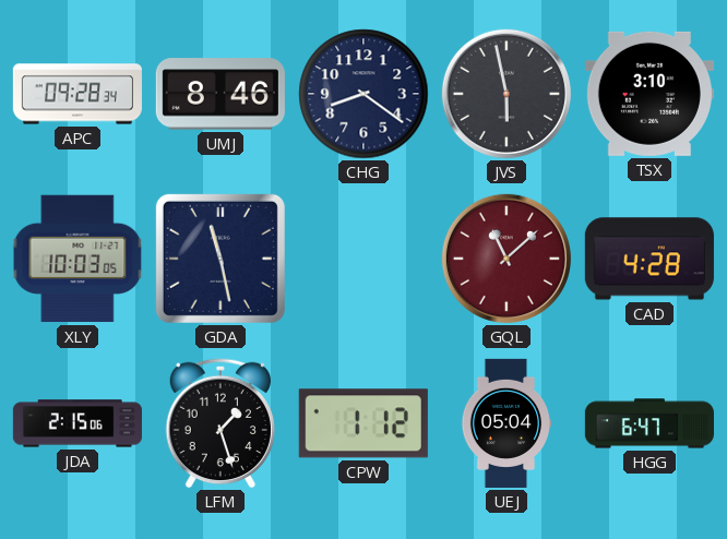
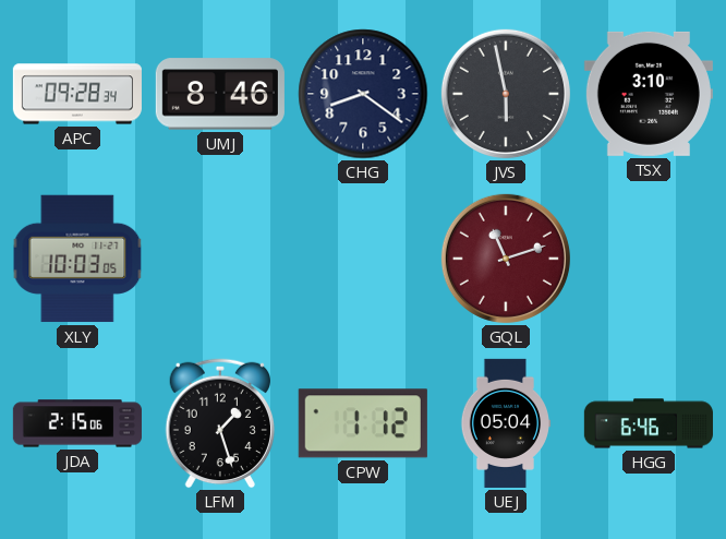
GDA: 11:28 -> none (221, 259)
GQL: 11:08 -> 11:12 (506, 259)
CAD: 4:28 -> none (649, 259)
HGG: 6:47 -> 6:46 (649, 423)
